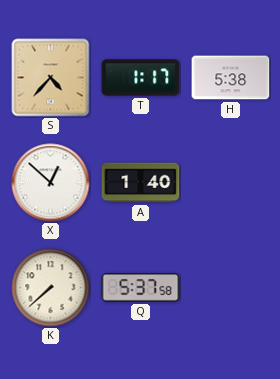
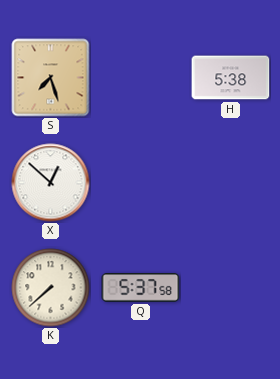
S: 4:37 -> 7:27 (51, 78)
T: 1:17 -> none (141, 78)
A: 1:40 -> none (141, 183)
